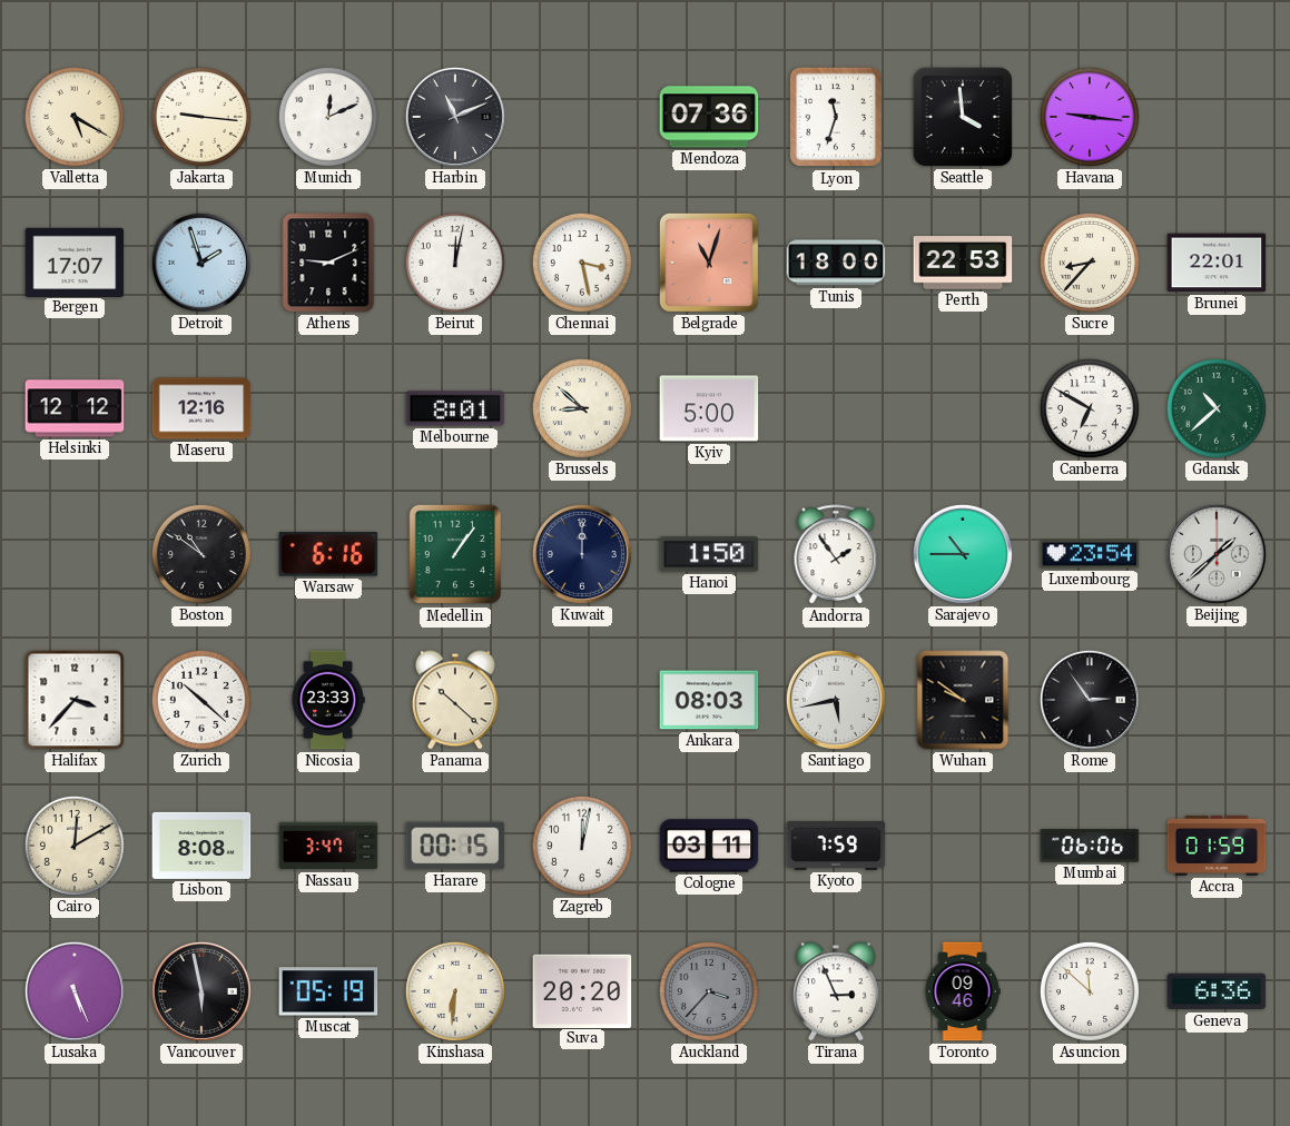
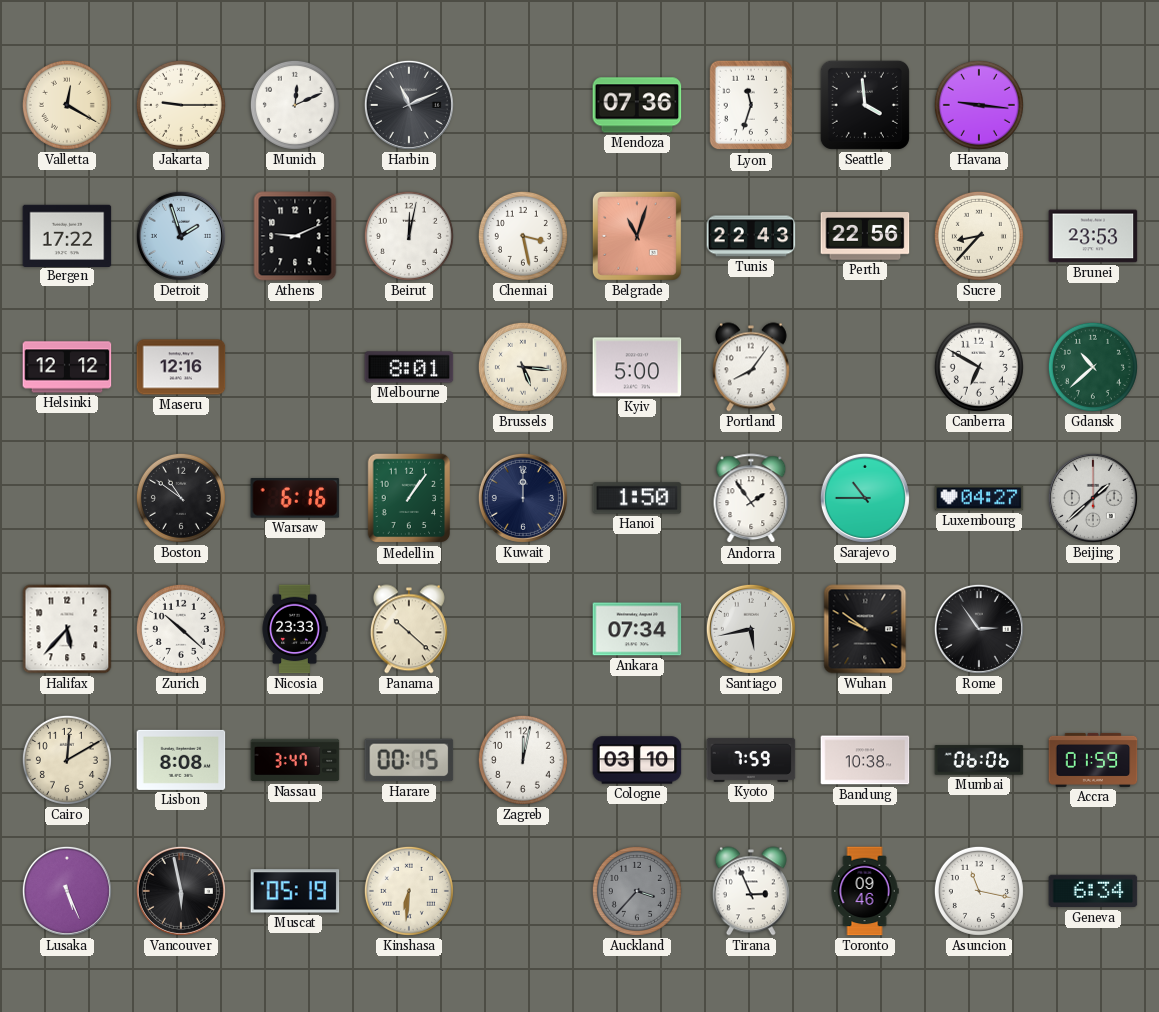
Valletta: 5:20 -> 12:20 (67, 105)
Jakarta: 9:16 -> 9:15 (181, 105)
Bergen: 17:07 -> 17:22 (67, 235)
Tunis: 18:00 -> 22:43 (751, 236)
Perth: 22:53 -> 22:56 (865, 236)
Brunei: 22:01 -> 23:53 (1093, 236)
Brussels: 8:52 -> 5:16 (523, 367)
Portland: none -> 8:06 (751, 367)
Luxembourg: 23:54 -> 04:27 (979, 498)
Halifax: 3:37 -> 5:37 (67, 629)
Ankara: 08:03 -> 07:34 (637, 629)
Cologne: 03:11 -> 03:10 (637, 760)
Bandung: none -> 10:38 (865, 760)
Suva: 20:20 -> none (582, 990)
Asuncion: 11:52 -> 11:17 (979, 891)
Geneva: 6:36 -> 6:34 (1093, 891)
